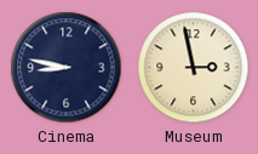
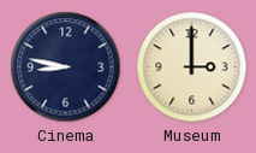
Museum: 2:58 -> 3:00 (192, 67)
